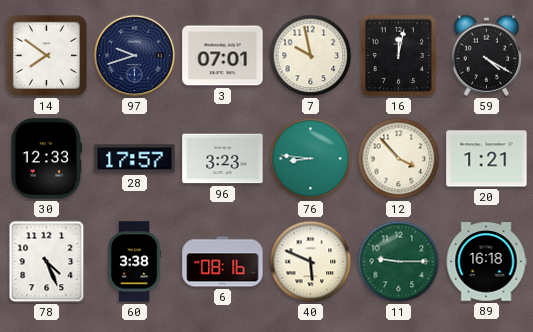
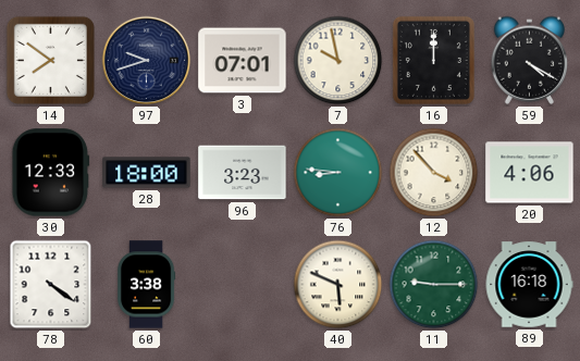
16: 12:02 -> 12:00 (433, 60)
28: 17:57 -> 18:00 (147, 173)
20: 1:21 -> 4:06 (530, 173)
78: 4:26 -> 4:21 (51, 285)
6: 08:16 -> none (223, 262)
